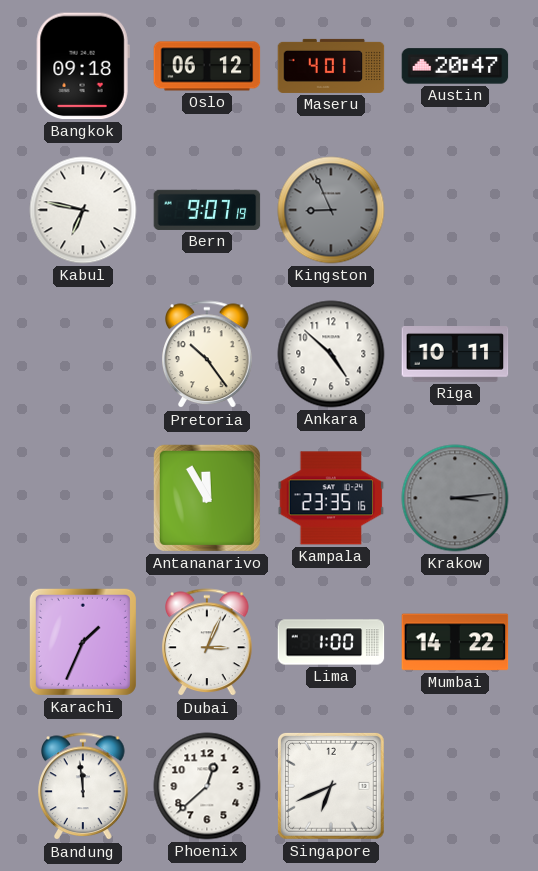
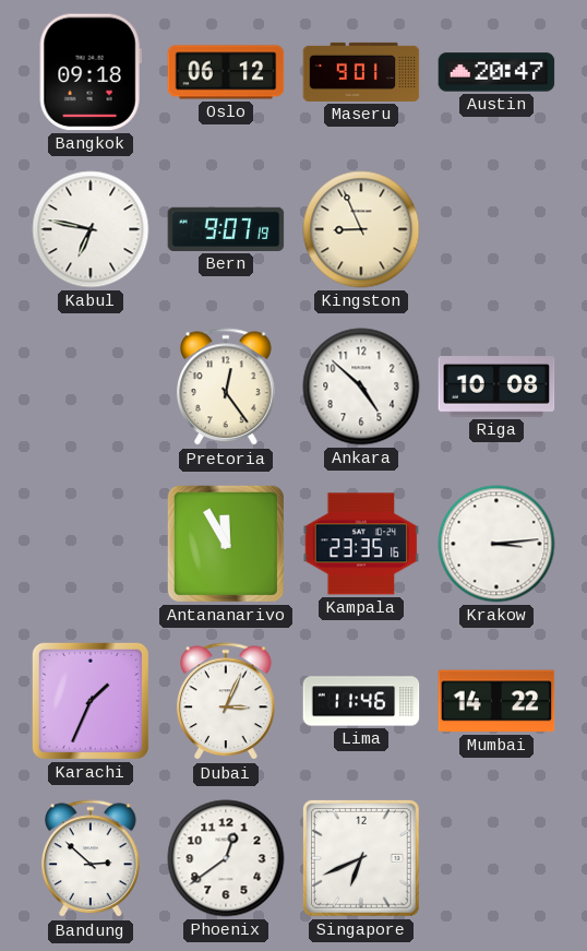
Maseru: 4:01 -> 9:01 (361, 72)
Kingston dial: grey -> cream (361, 229)
Pretoria: 10:24 -> 12:24 (226, 388)
Riga: 10:11 -> 10:08 (496, 388)
Krakow dial: grey -> white (496, 544)
Lima: 1:00 -> 11:46 (361, 701)
Bandung: 11:59 -> 2:52 (91, 859)
Phoenix: 12:38 -> 12:39 (226, 858)
